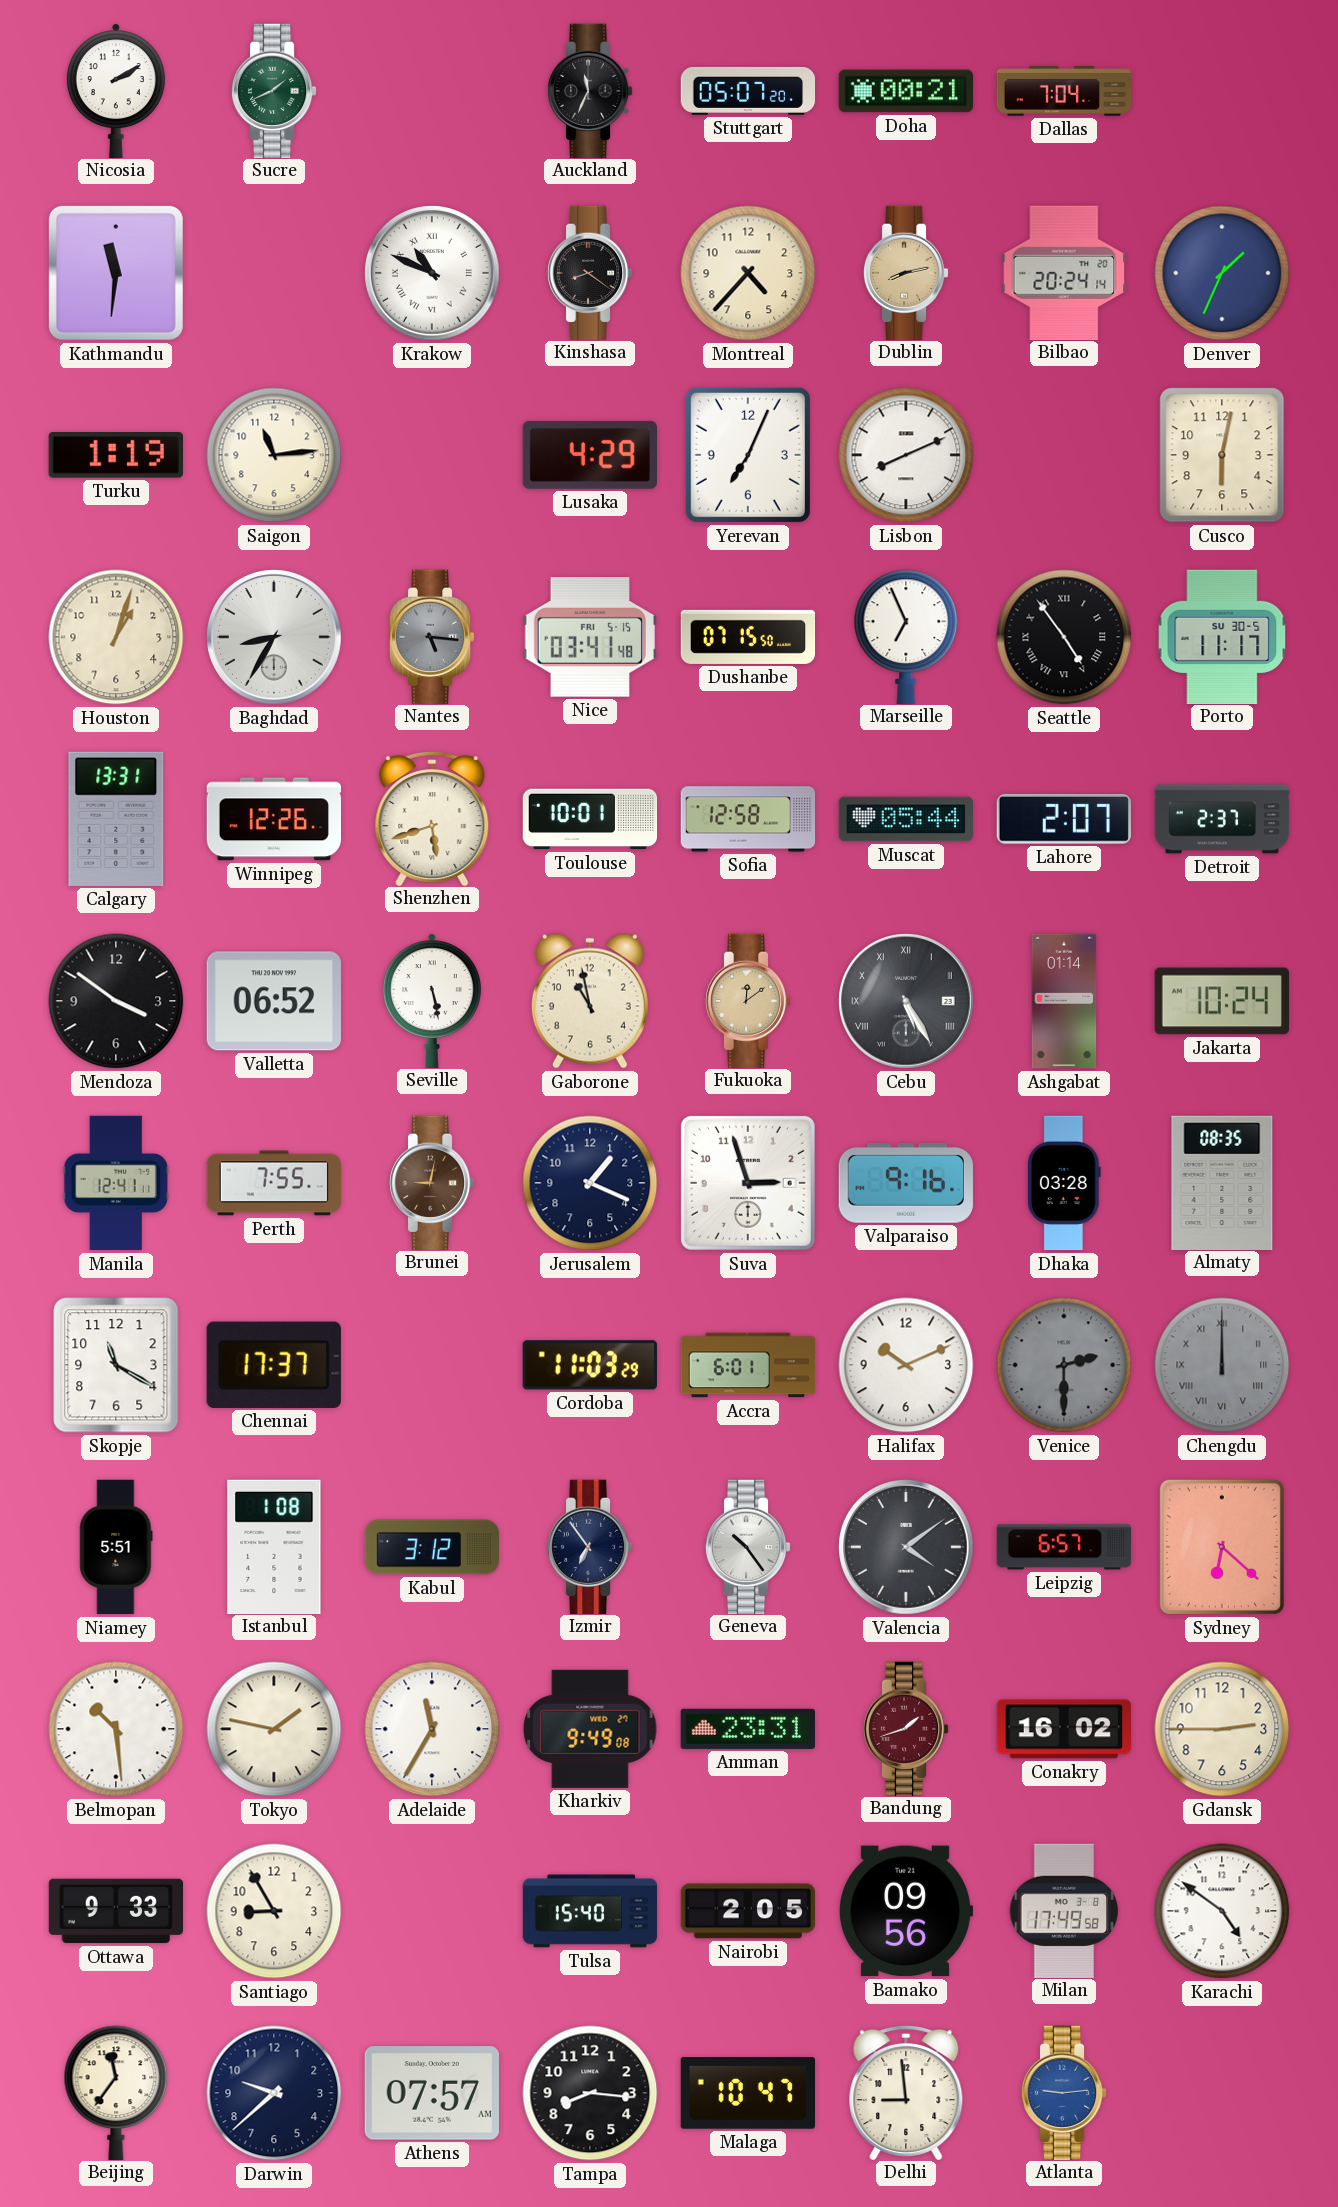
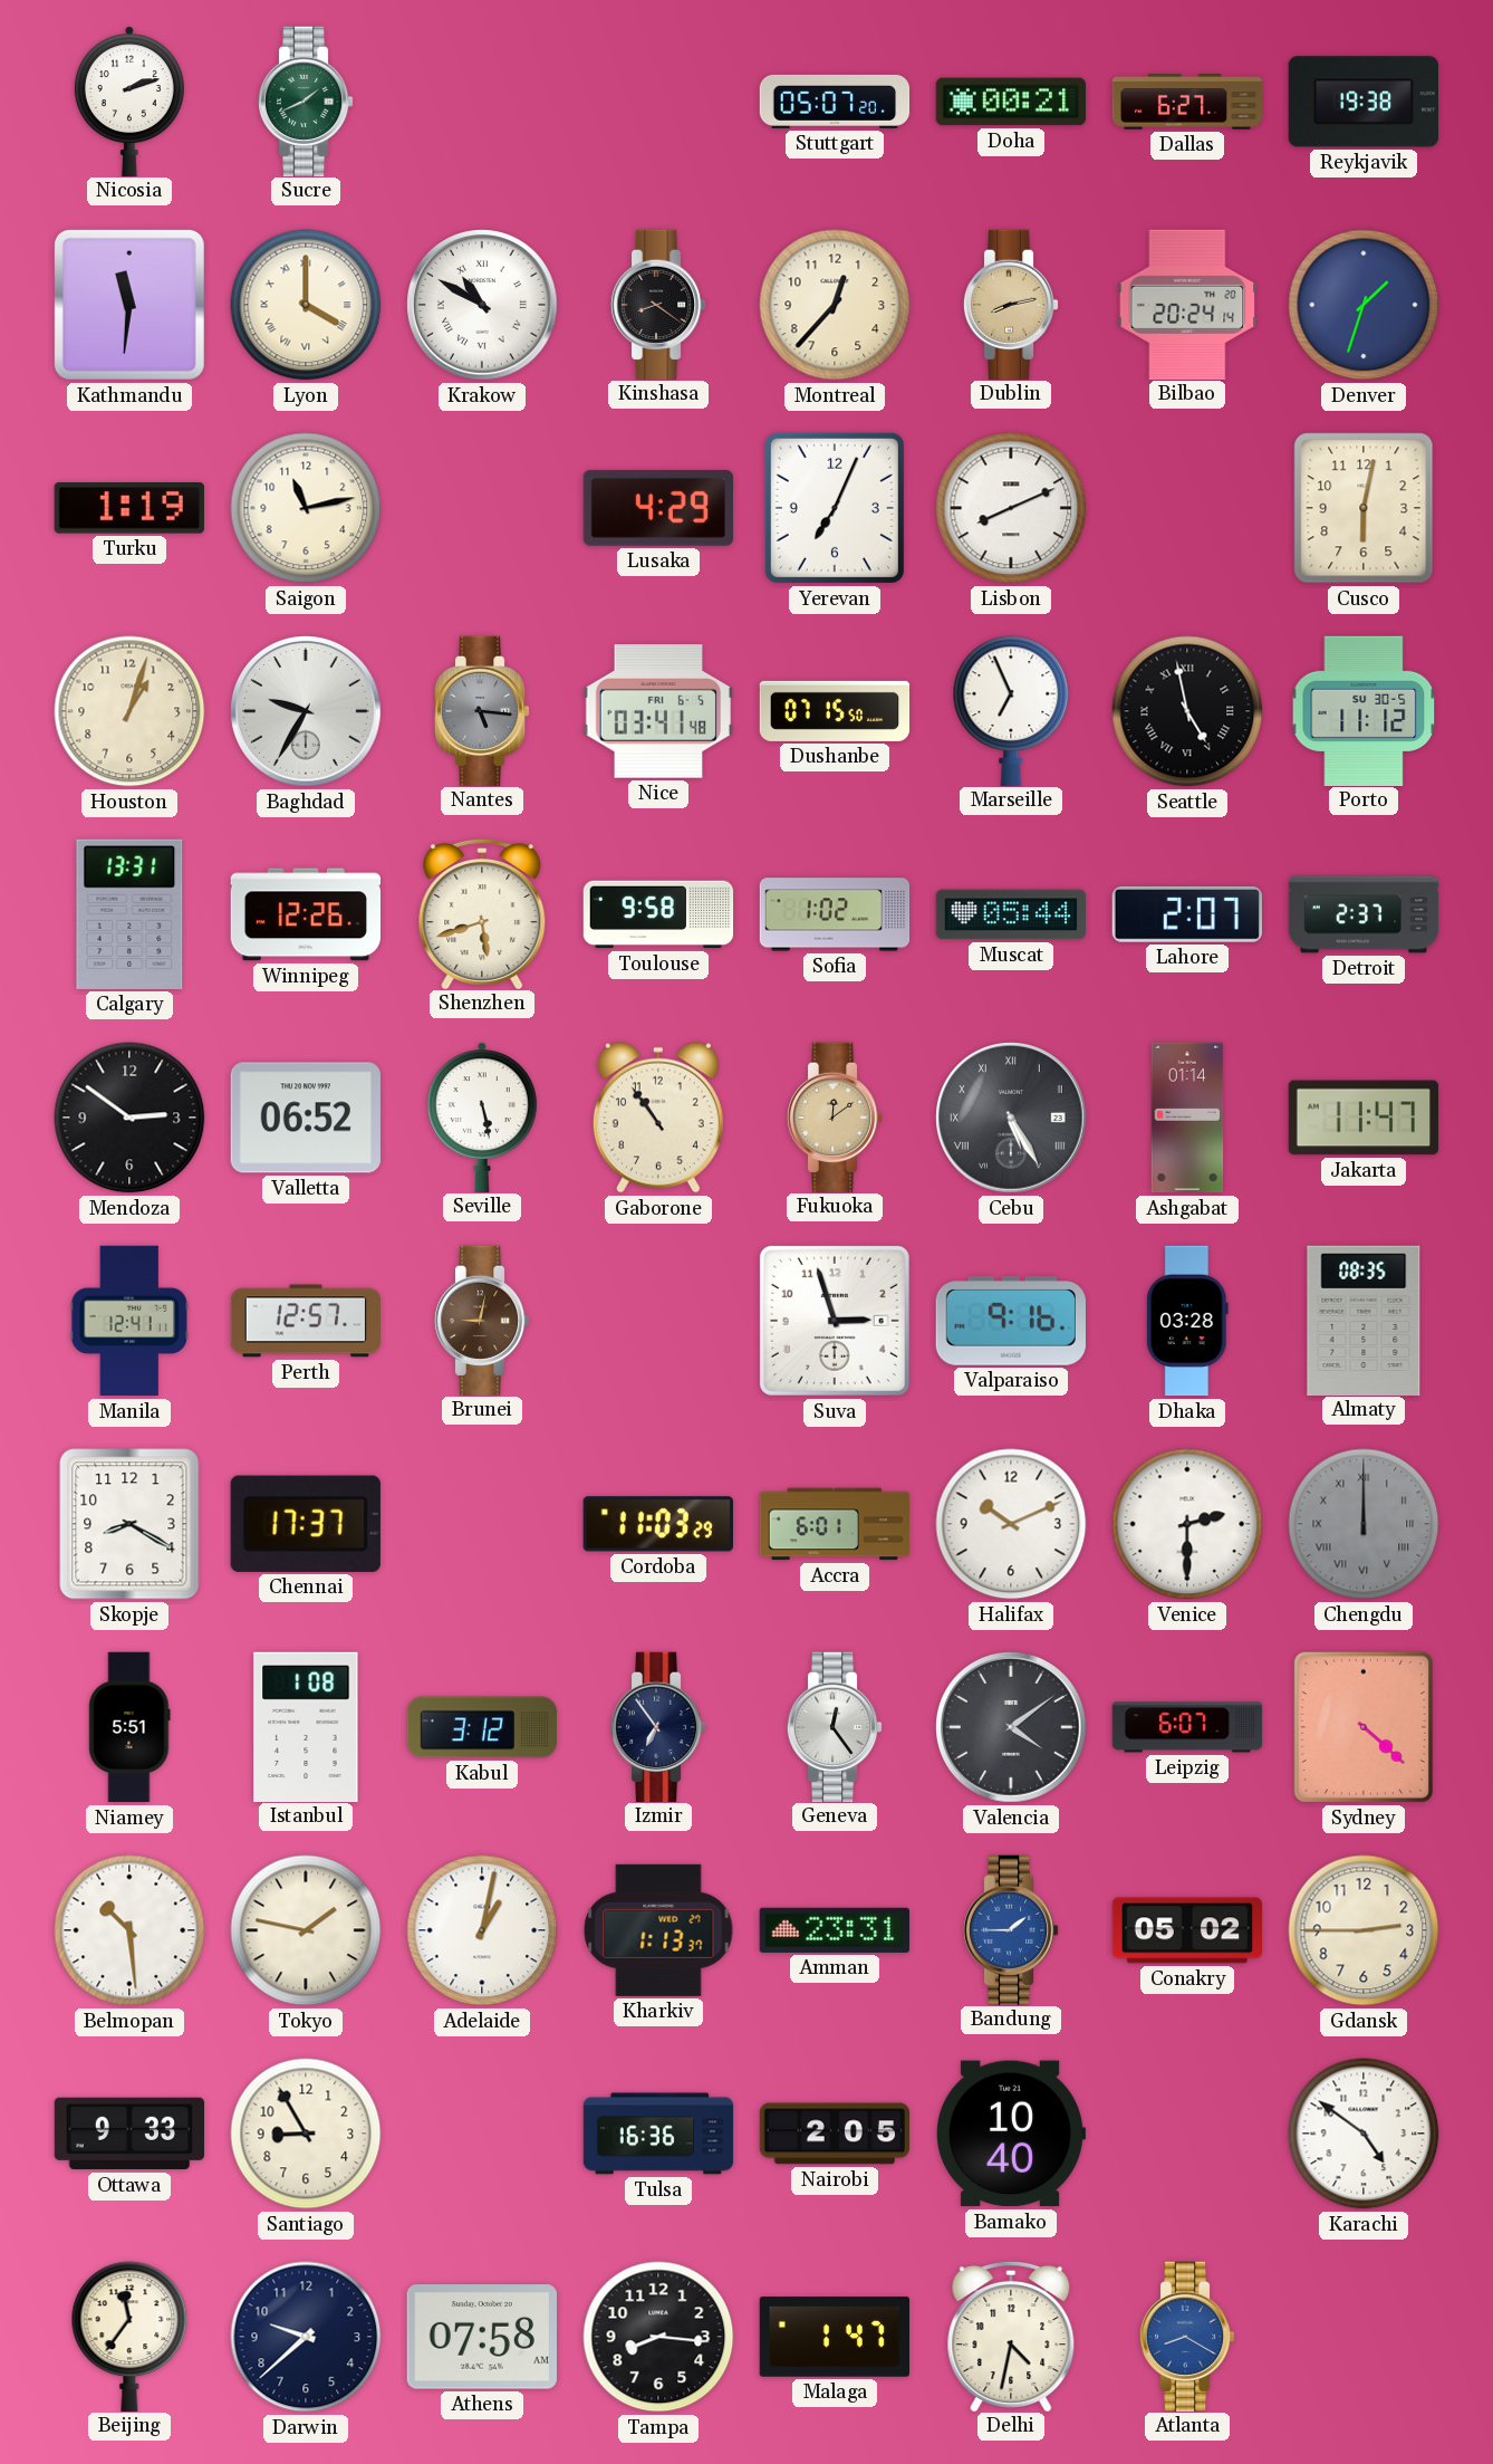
Nicosia: 2:10 -> 2:12 (129, 100)
Auckland: 11:34 -> none (590, 90)
Dallas: 7:04 -> 6:27 (1187, 102)
Reykjavik: none -> 19:38 (1364, 102)
Lyon: none -> 4:00 (306, 305)
Krakow: 10:49 -> 10:50 (483, 306)
Montreal: 4:37 -> 12:37 (835, 305)
Denver: 1:34 -> 1:33 (1364, 305)
Saigon: 11:14 -> 11:13 (306, 508)
Baghdad: 8:35 -> 9:35 (307, 712)
Nice date: FRI 5-15 -> FRI 6-5 (657, 711)
Seattle: 4:54 -> 4:58 (1187, 711)
Porto: 11:17 -> 11:12 (1364, 710)
Toulouse: 10:01 -> 9:58 (658, 914)
Sofia: 12:58 -> 1:02 (835, 914)
Mendoza: 3:51 -> 2:51 (129, 1118)
Gaborone: 10:58 -> 10:54 (658, 1118)
Jakarta: 10:24 -> 11:47 (1362, 1118)
Perth: 7:55 -> 12:57 (305, 1321)
Jerusalem: 1:19 -> none (590, 1183)
Skopje: 11:20 -> 8:20 (129, 1524)
Venice dial: grey -> white (1187, 1524)
Geneva: 10:24 -> 12:24 (835, 1726)
Leipzig: 6:57 -> 6:07 (1187, 1727)
Sydney: 6:22 -> 4:22 (1364, 1727)
Adelaide: 11:35 -> 1:02 (482, 1930)
Kharkiv: 9:49 -> 1:13 (658, 1930)
Bandung: 1:42 -> 1:45 (1011, 1929)
Bandung dial: burgundy -> blue (1011, 1929)
Conakry: 16:02 -> 05:02 (1186, 1930)
Tulsa: 15:40 -> 16:36 (658, 2134)
Bamako: 09:56 -> 10:40 (1010, 2134)
Milan: 17:49 -> none (1064, 1910)
Athens: 07:57 -> 07:58 (482, 2337)
Malaga: 10:47 -> 1:47 (834, 2337)
Delhi: 8:59 -> 4:32 (1011, 2336)
Atlanta: 9:14 -> 8:20 (1187, 2336)
